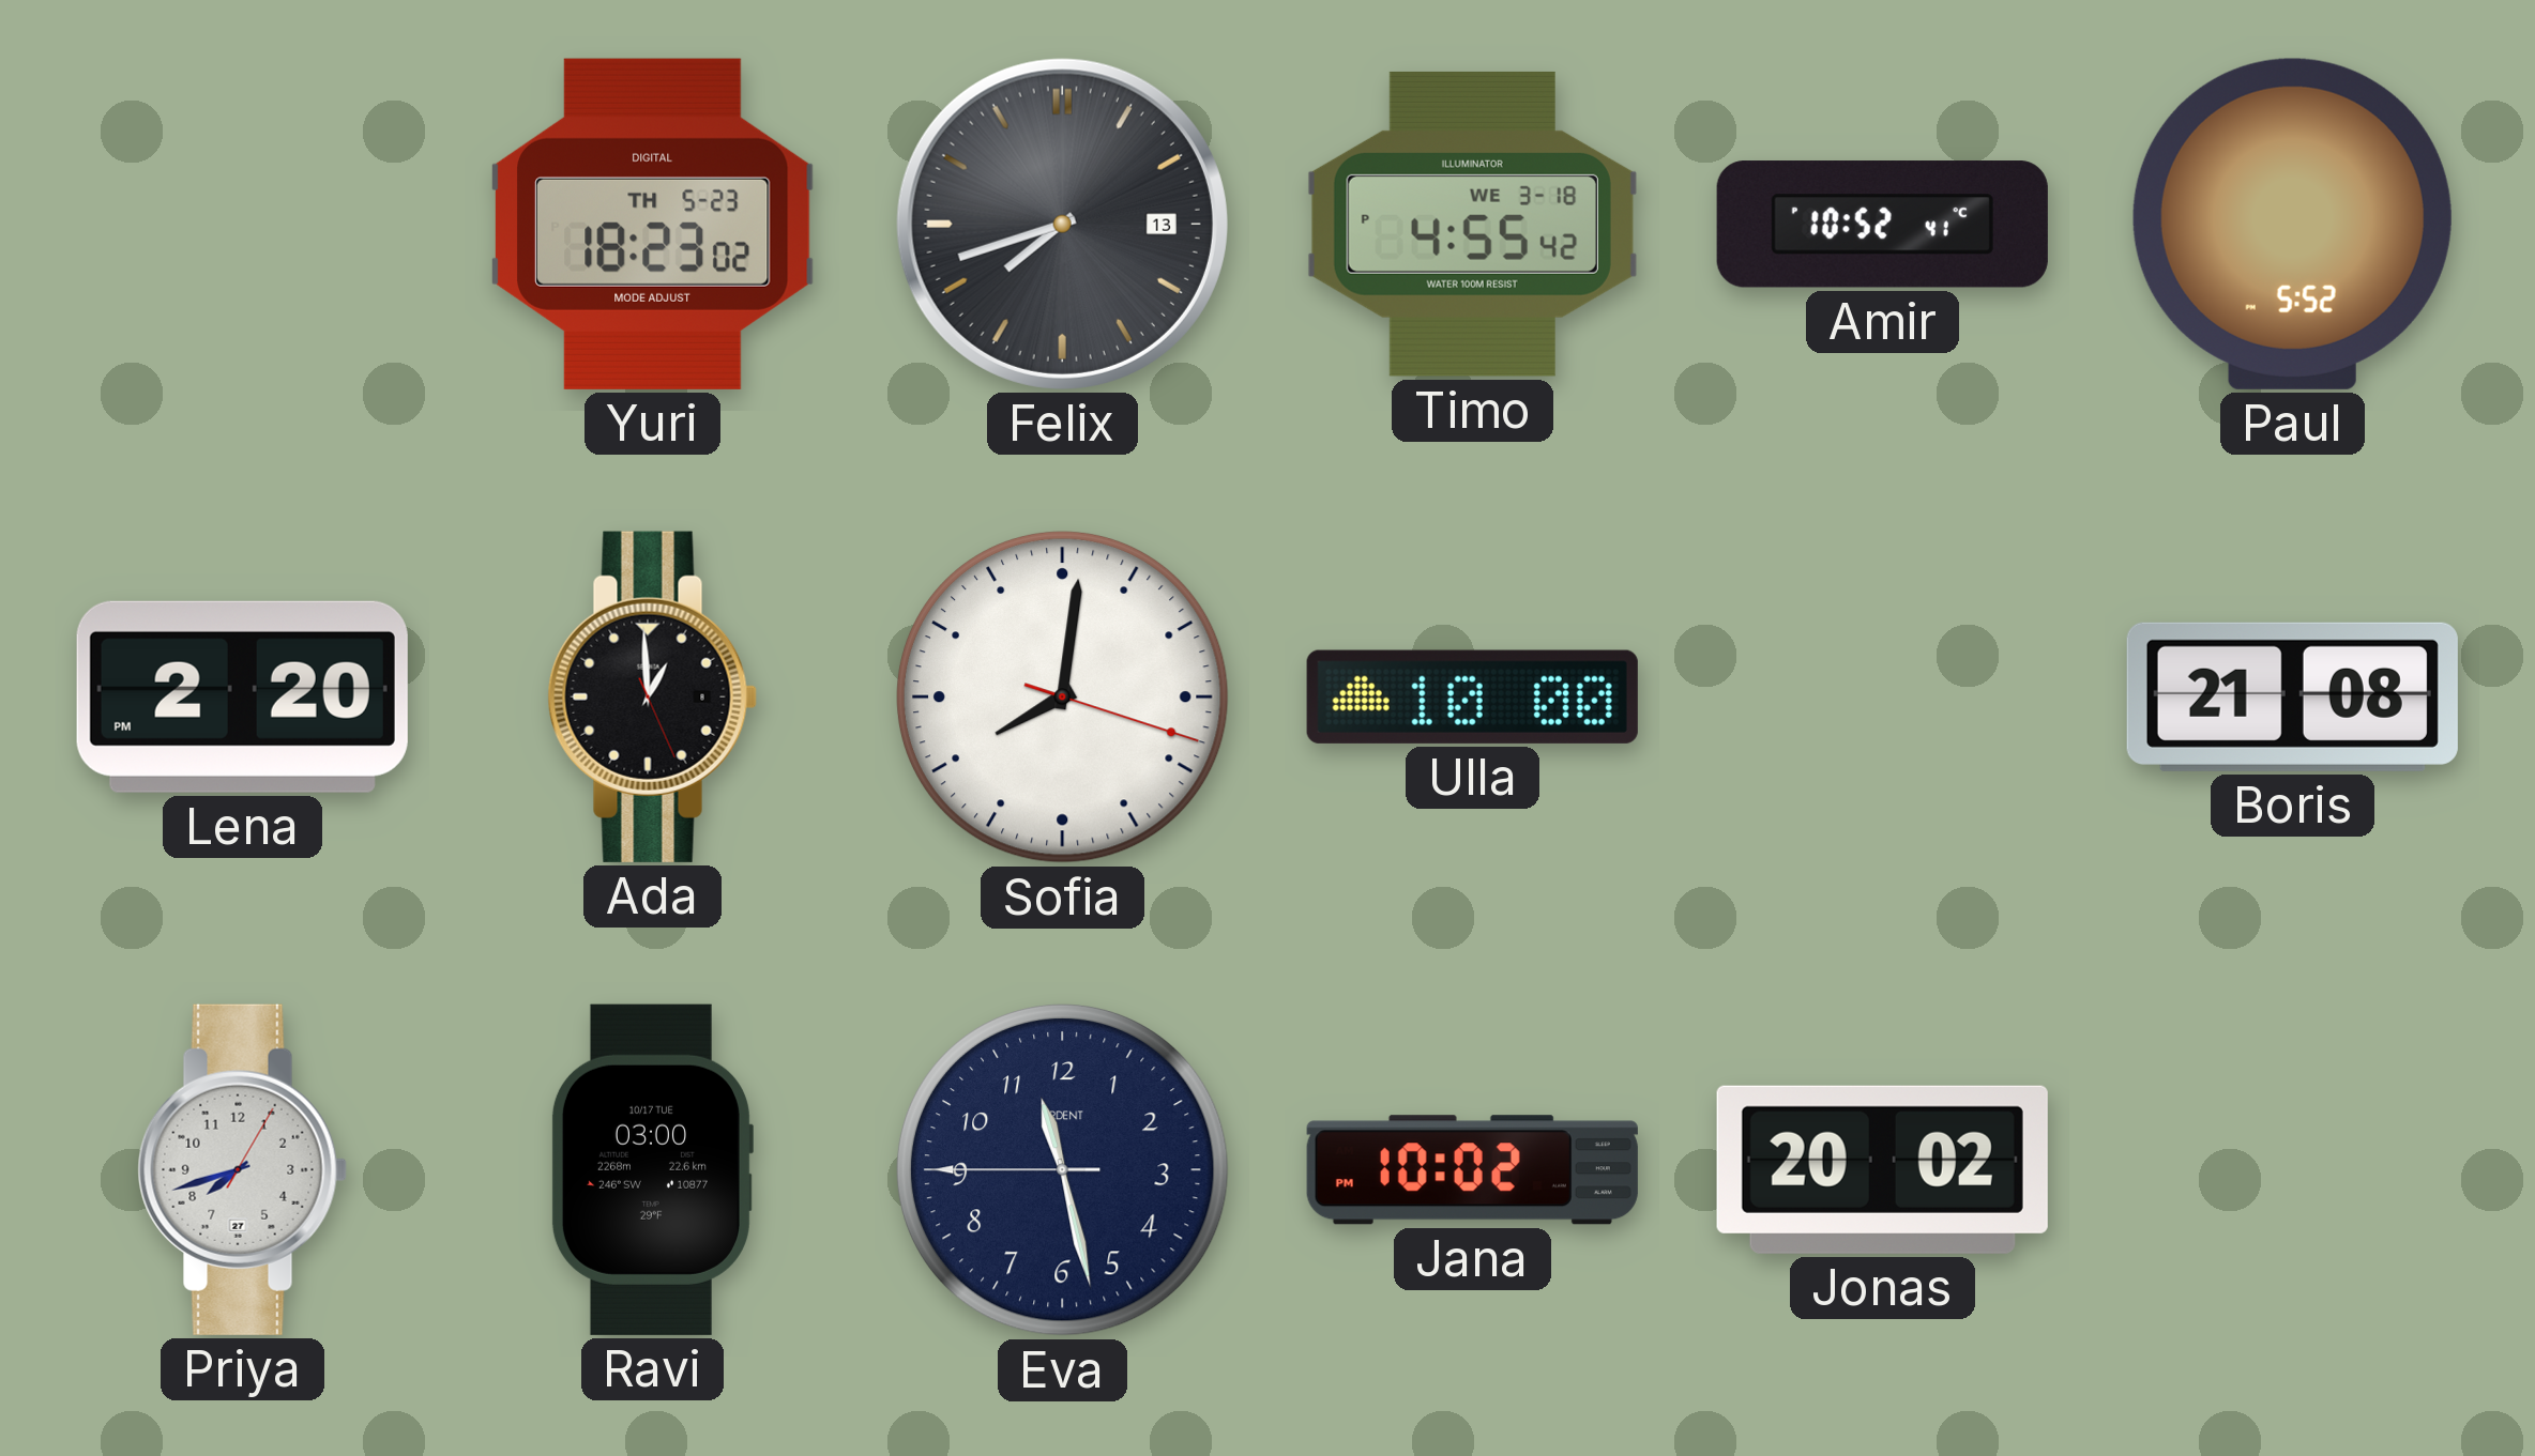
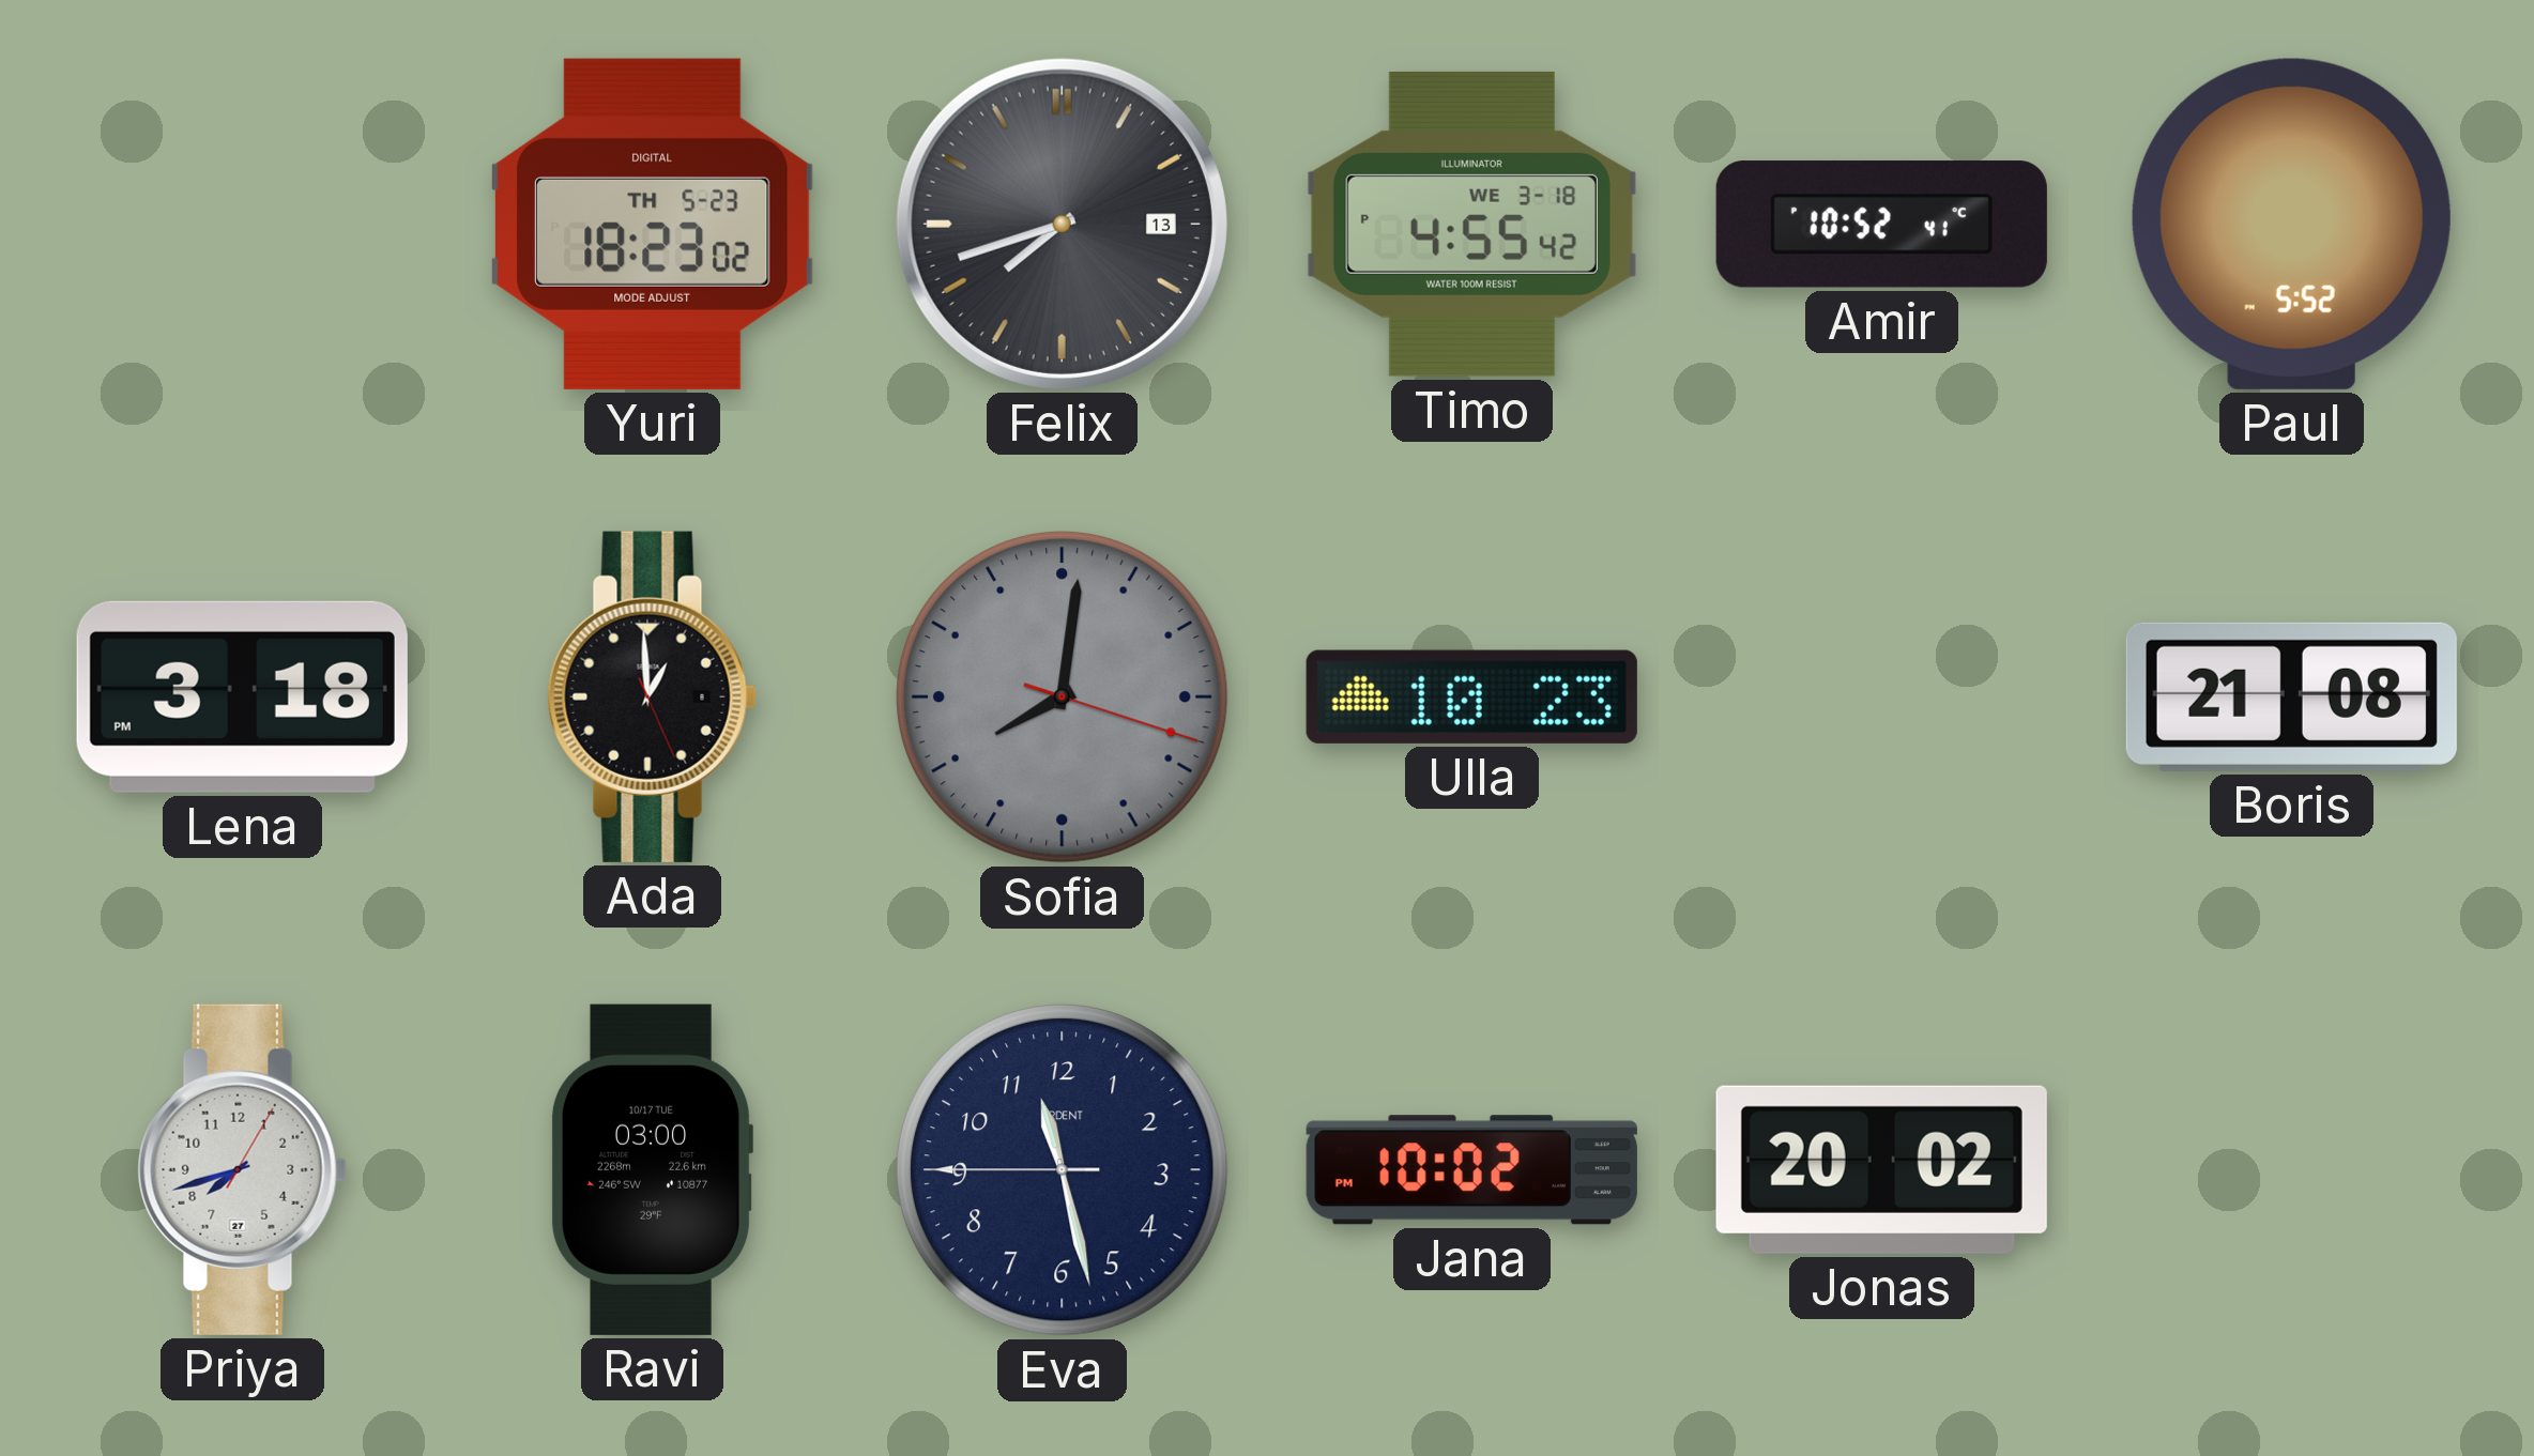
Lena: 2:20 -> 3:18 (242, 696)
Sofia dial: white -> grey (1062, 696)
Ulla: 10:00 -> 10:23 (1471, 696)
